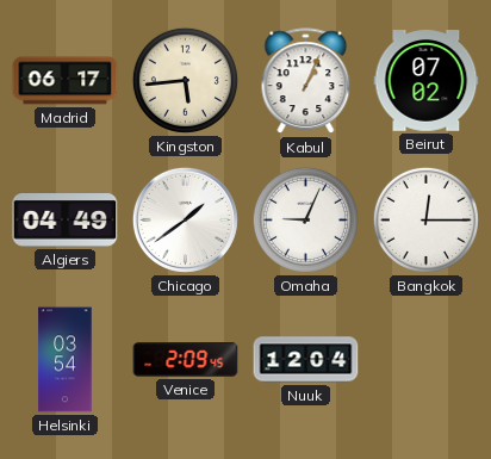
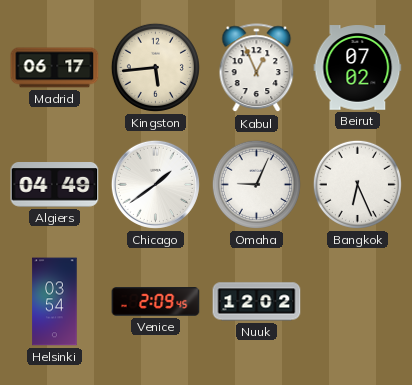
Kabul: 1:04 -> 12:56 (257, 68)
Bangkok: 12:15 -> 6:26 (357, 184)
Nuuk: 12:04 -> 12:02 (257, 302)
